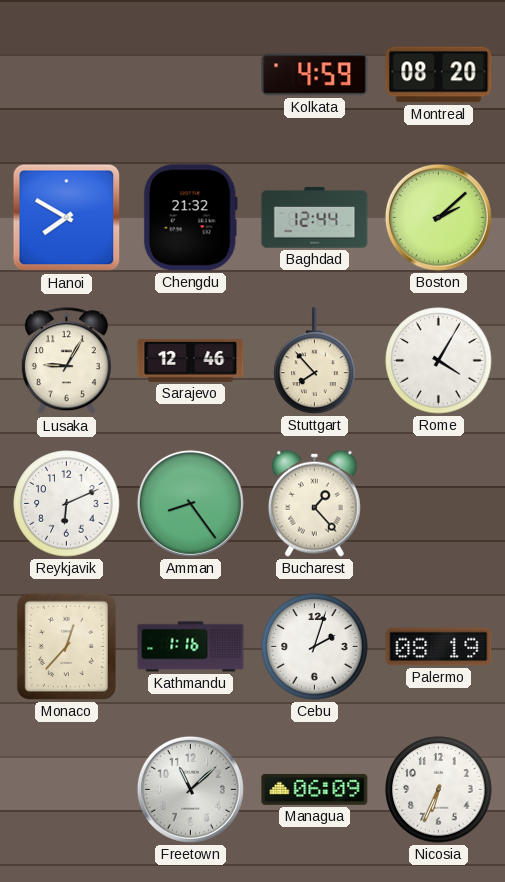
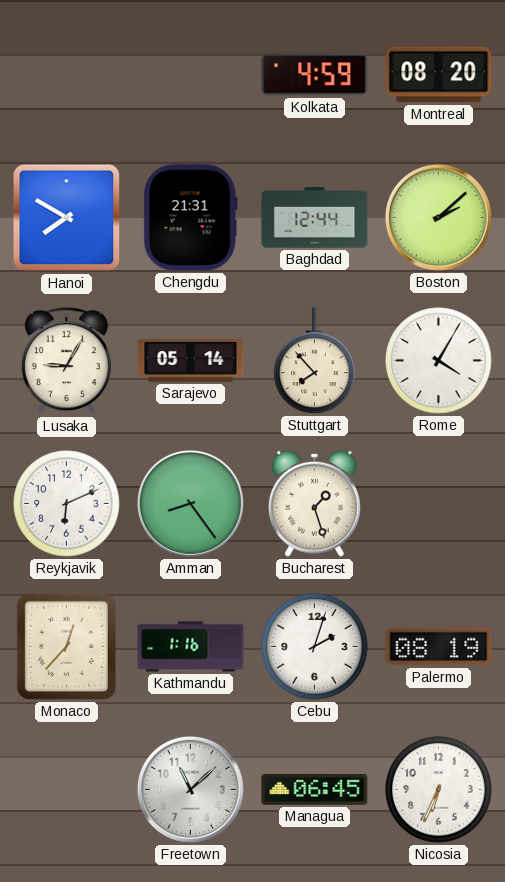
Chengdu: 21:32 -> 21:31 (190, 218)
Sarajevo: 12:46 -> 05:14 (191, 360)
Bucharest: 1:23 -> 1:27 (314, 503)
Managua: 06:09 -> 06:45 (315, 789)
